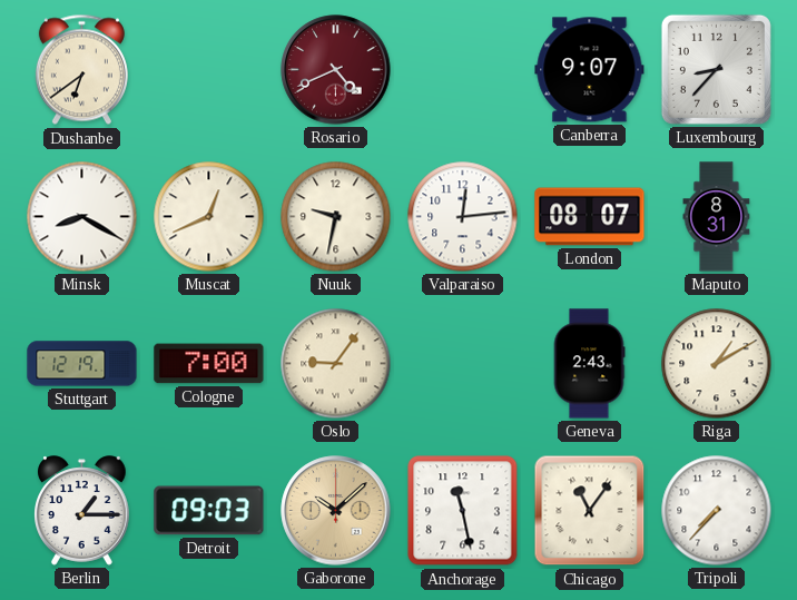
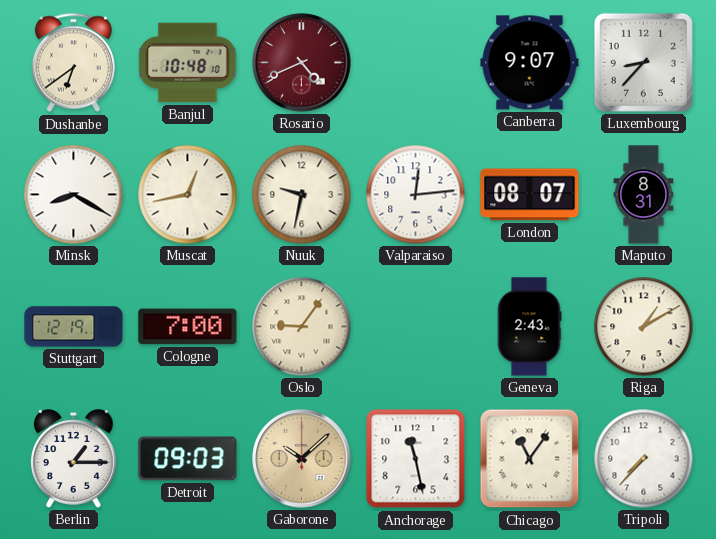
Banjul: none -> 10:48 (188, 63)
Muscat: 12:41 -> 12:43 (188, 195)
